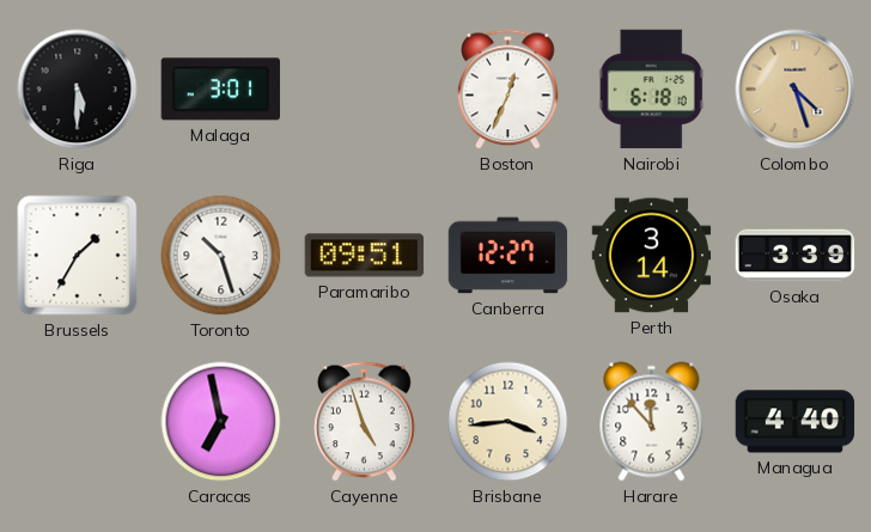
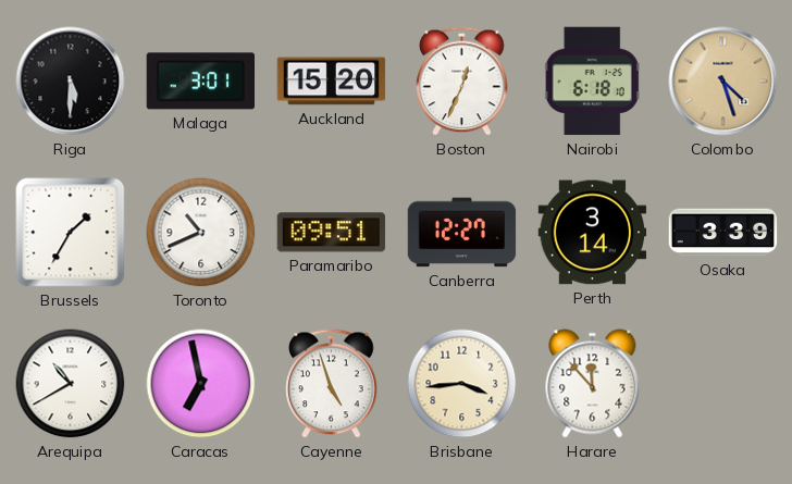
Auckland: none -> 15:20 (332, 82)
Toronto: 10:27 -> 10:41 (201, 233)
Arequipa: none -> 10:40 (71, 384)
Managua: 4:40 -> none (796, 422)
